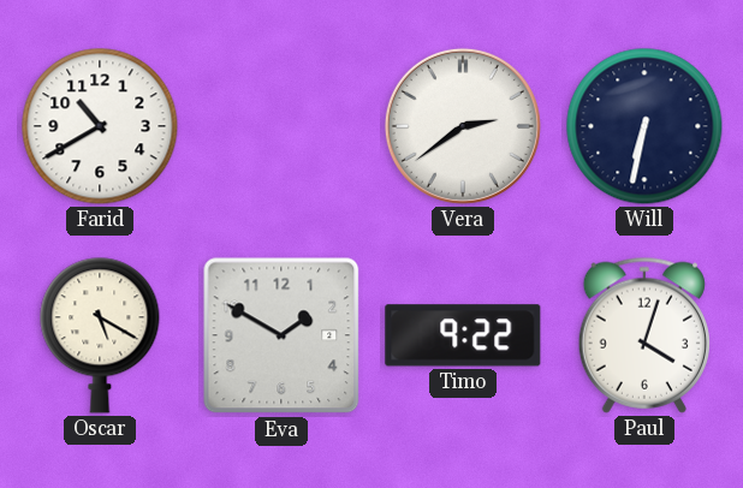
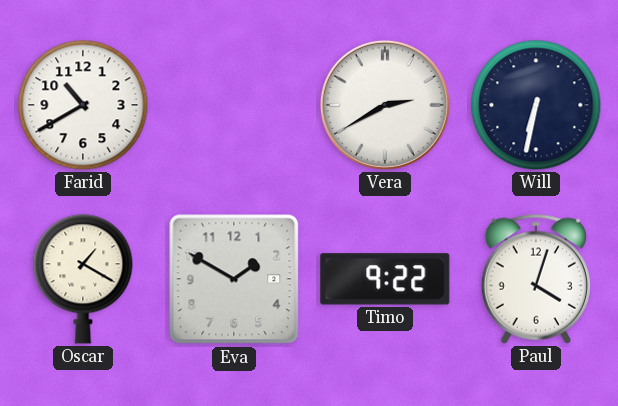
Vera: 2:39 -> 2:40 (385, 105)
Oscar: 5:20 -> 1:20 (83, 279)
